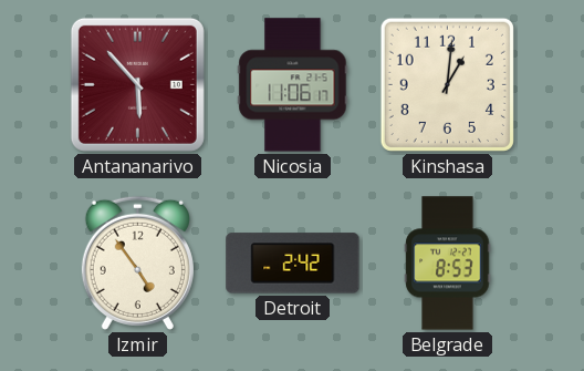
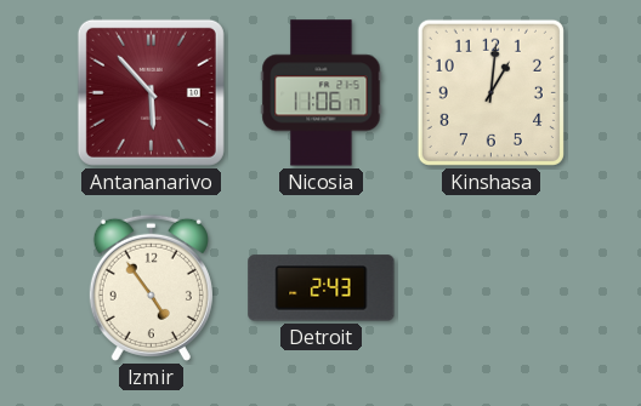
Detroit: 2:42 -> 2:43 (322, 288)
Belgrade: 8:53 -> none (448, 264)
